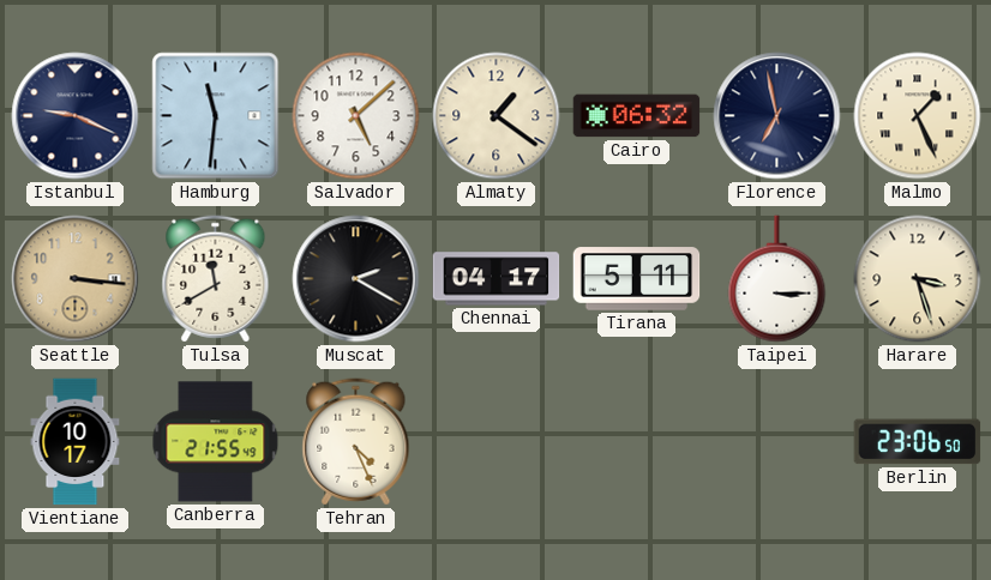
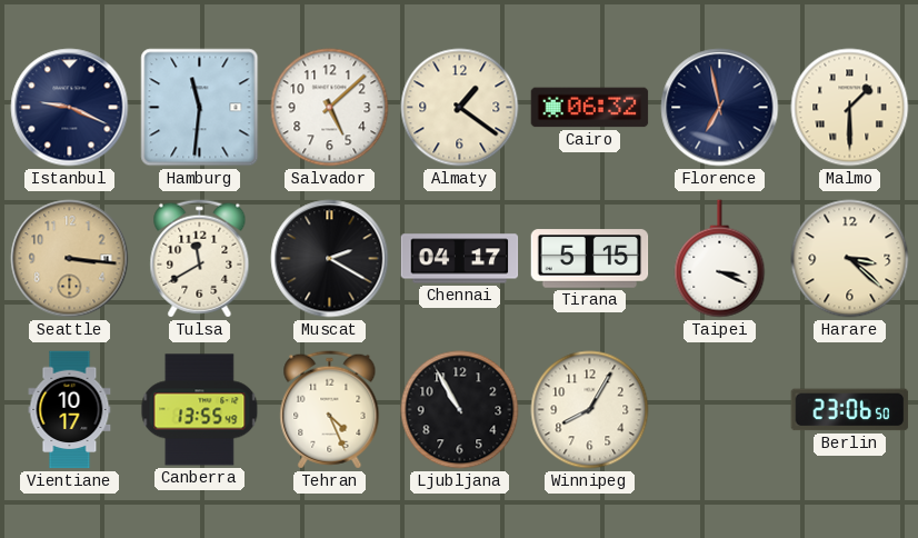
Malmo: 1:26 -> 1:30 (850, 108)
Tirana: 5:11 -> 5:15 (590, 259)
Taipei: 3:15 -> 3:19 (720, 259)
Harare: 3:27 -> 3:22 (850, 259)
Canberra: 21:55 -> 13:55 (200, 410)
Ljubljana: none -> 10:55 (460, 410)
Winnipeg: none -> 8:05 (590, 410)
